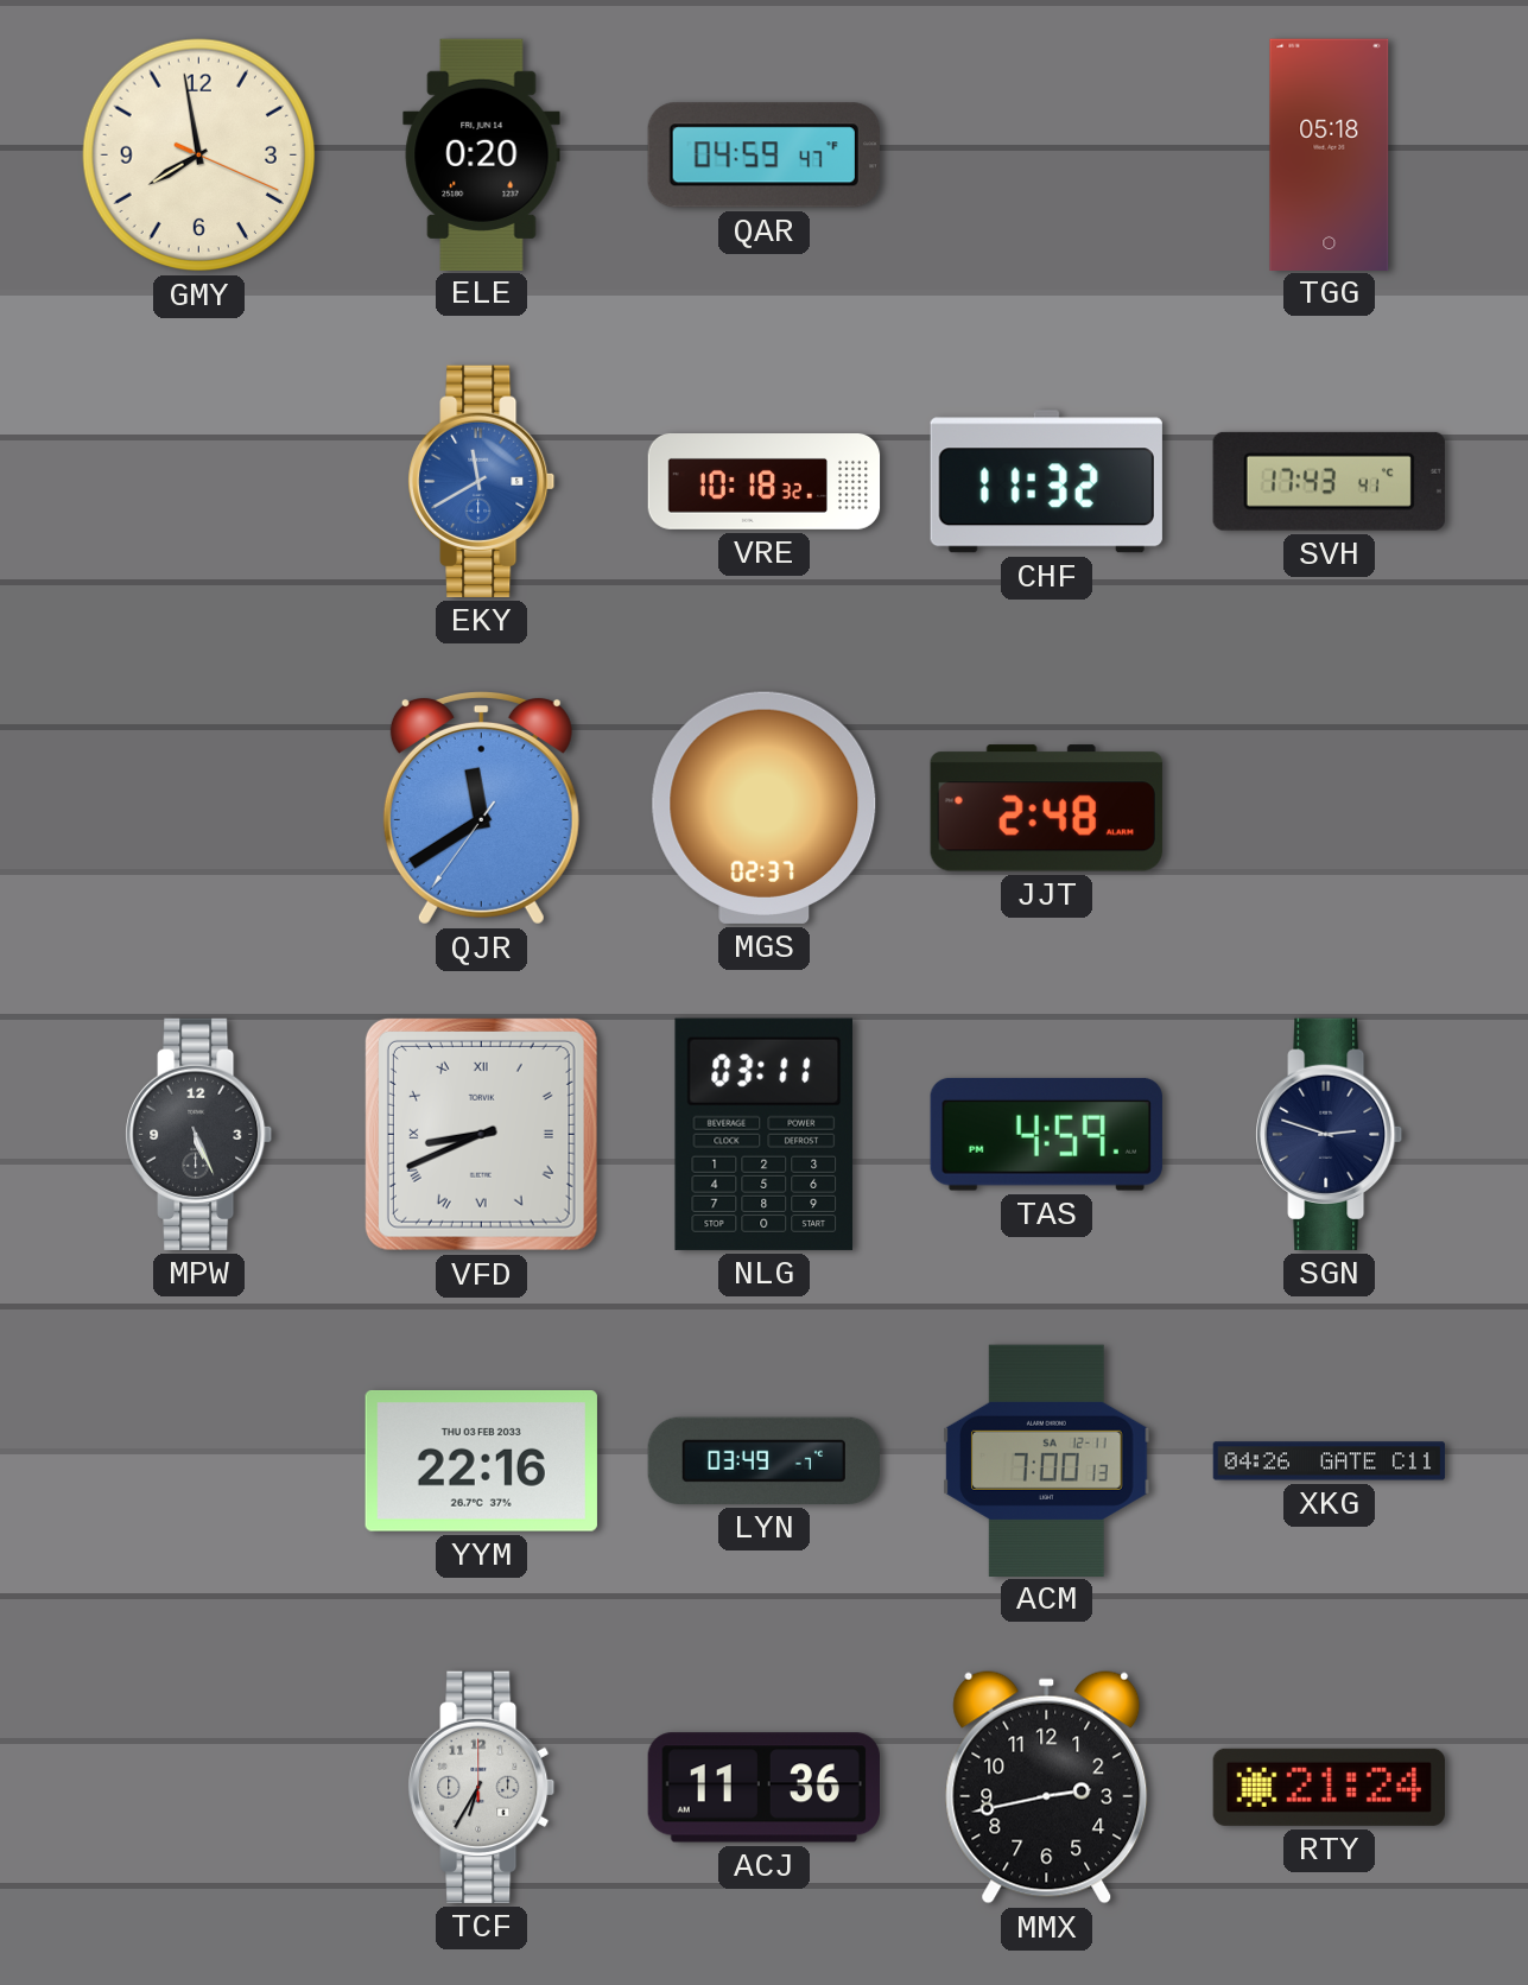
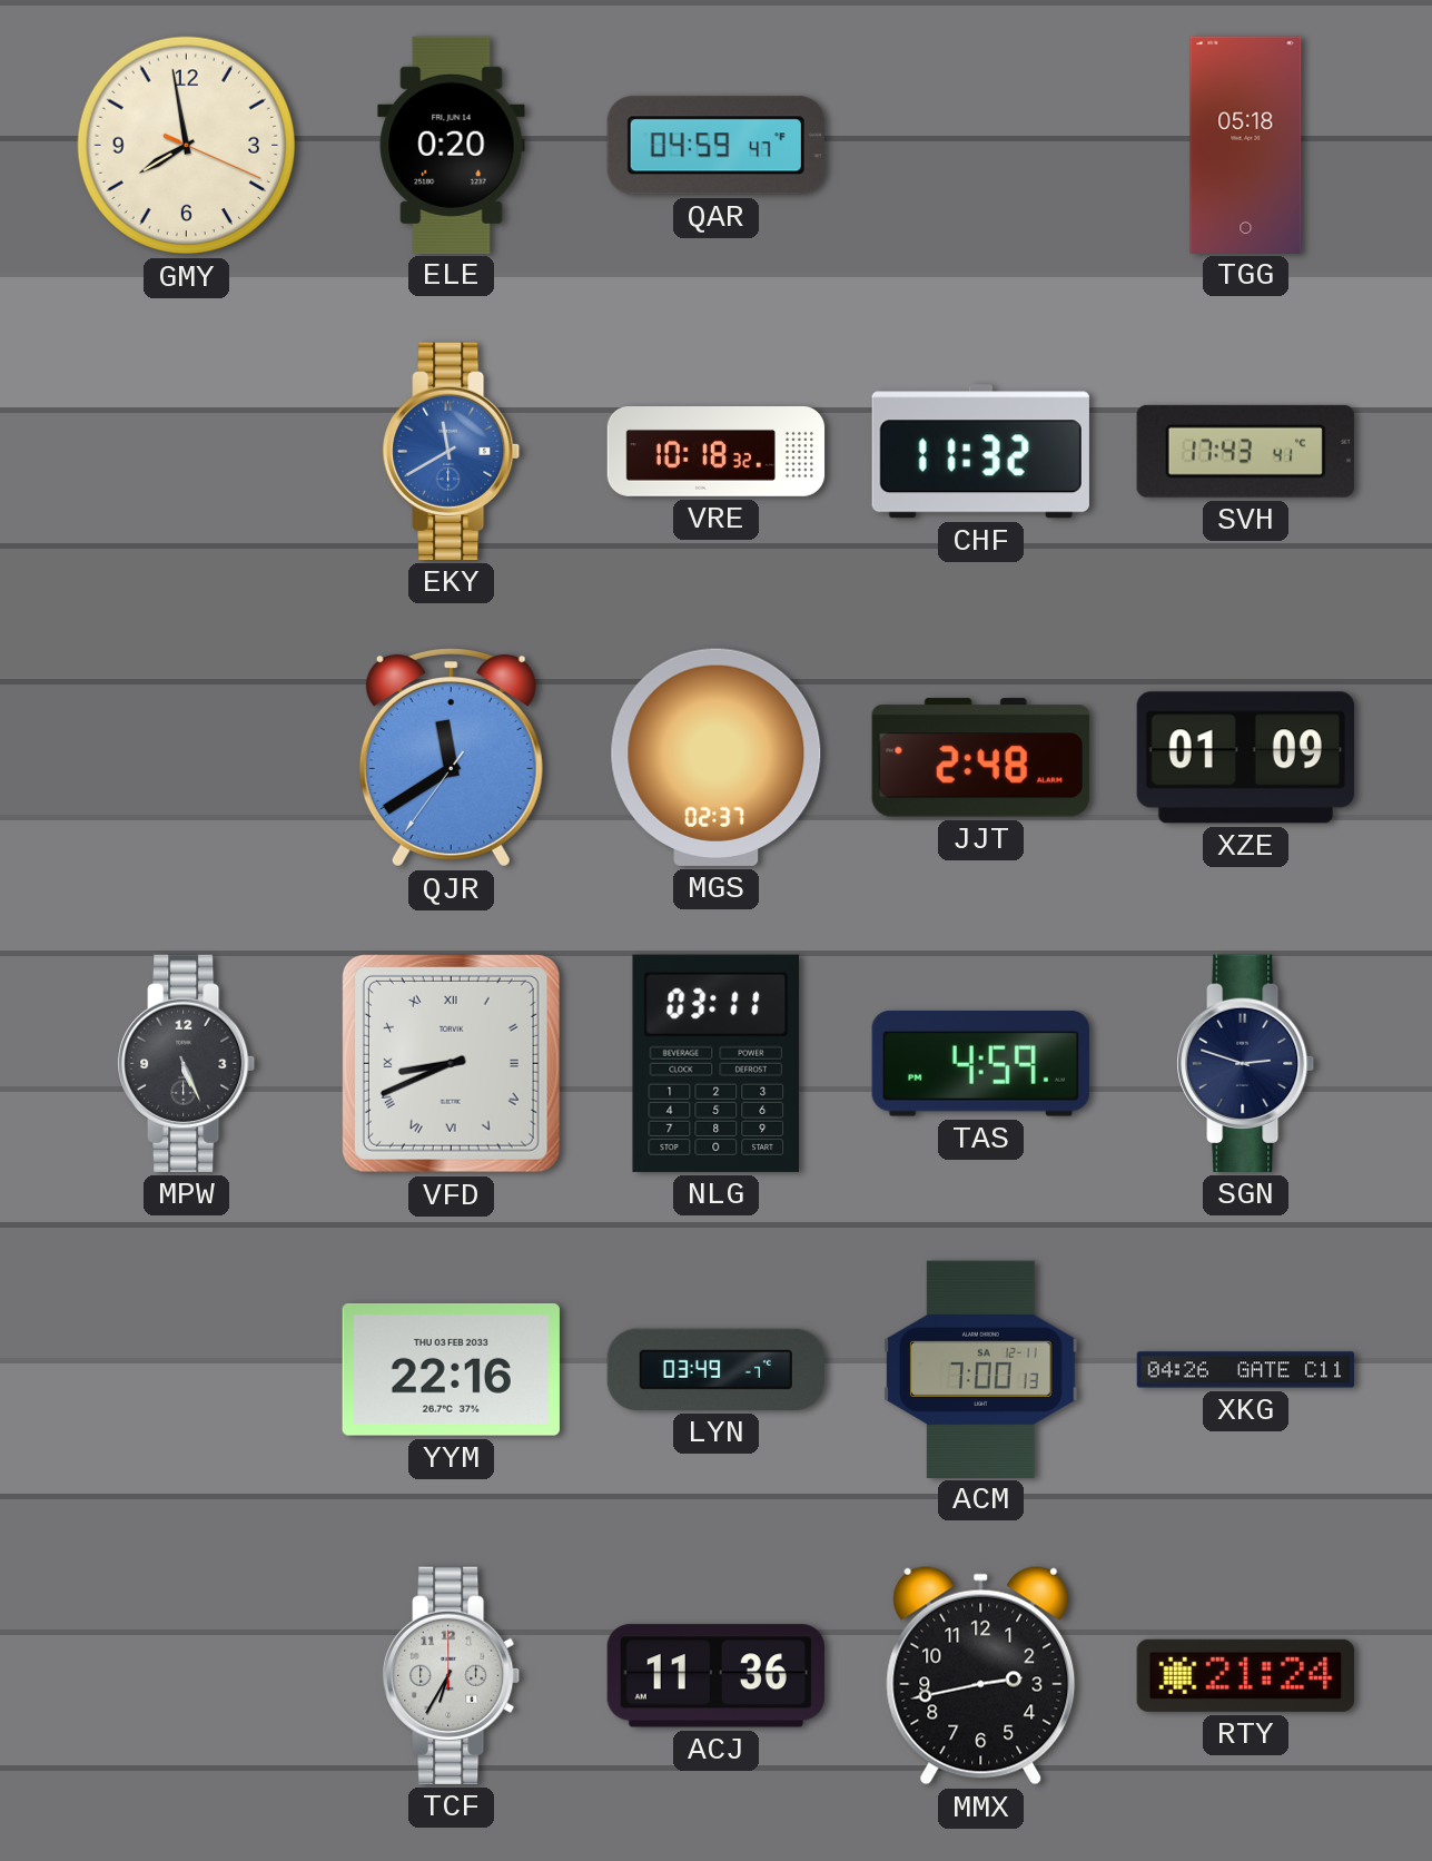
XZE: none -> 01:09 (1245, 758)
